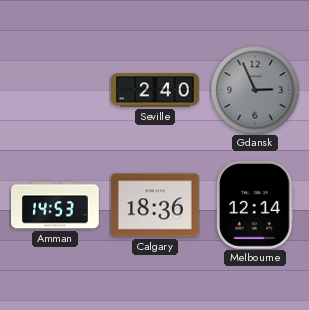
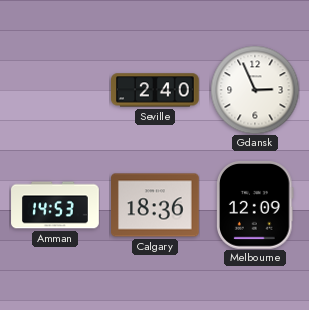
Gdansk dial: grey -> white (255, 90)
Melbourne: 12:14 -> 12:09 (256, 206)
